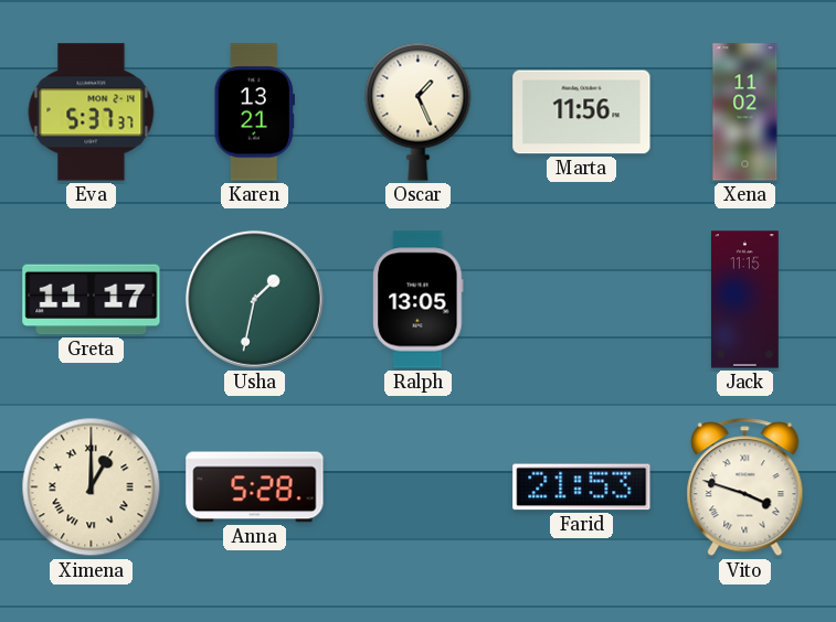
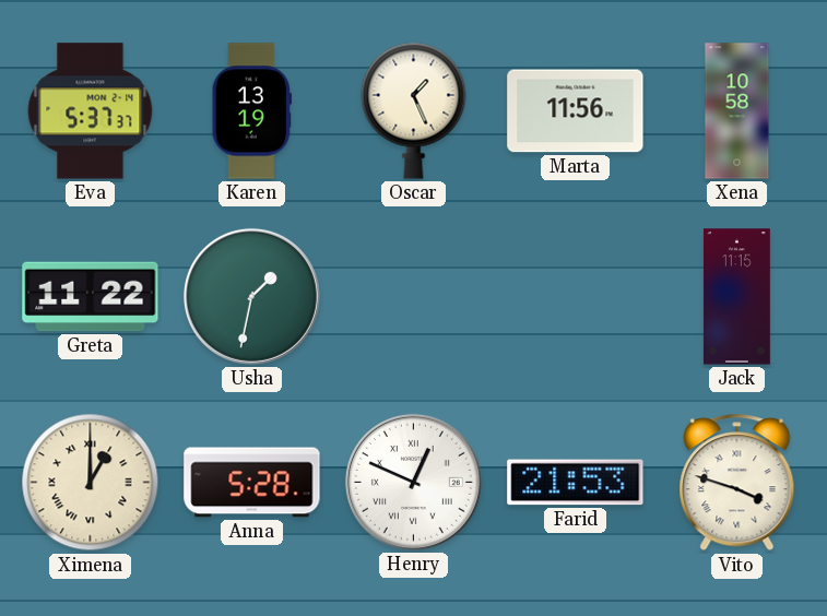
Karen: 13:21 -> 13:19 (251, 111)
Xena: 11:02 -> 10:58 (737, 111)
Greta: 11:17 -> 11:22 (91, 297)
Ralph: 13:05 -> none (419, 300)
Henry: none -> 12:49 (413, 482)
